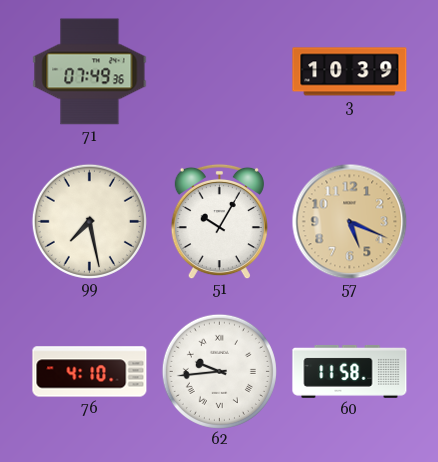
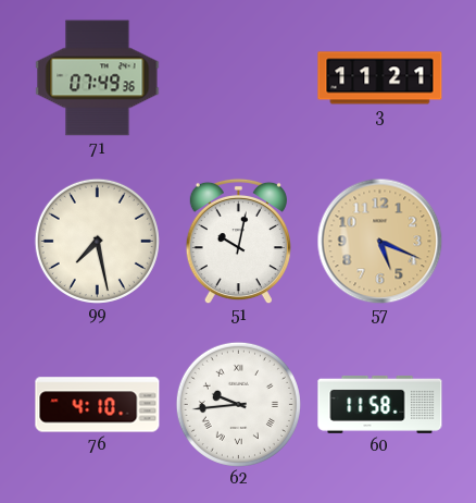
3: 10:39 -> 11:21 (380, 78)
51: 10:05 -> 10:02 (238, 241)
